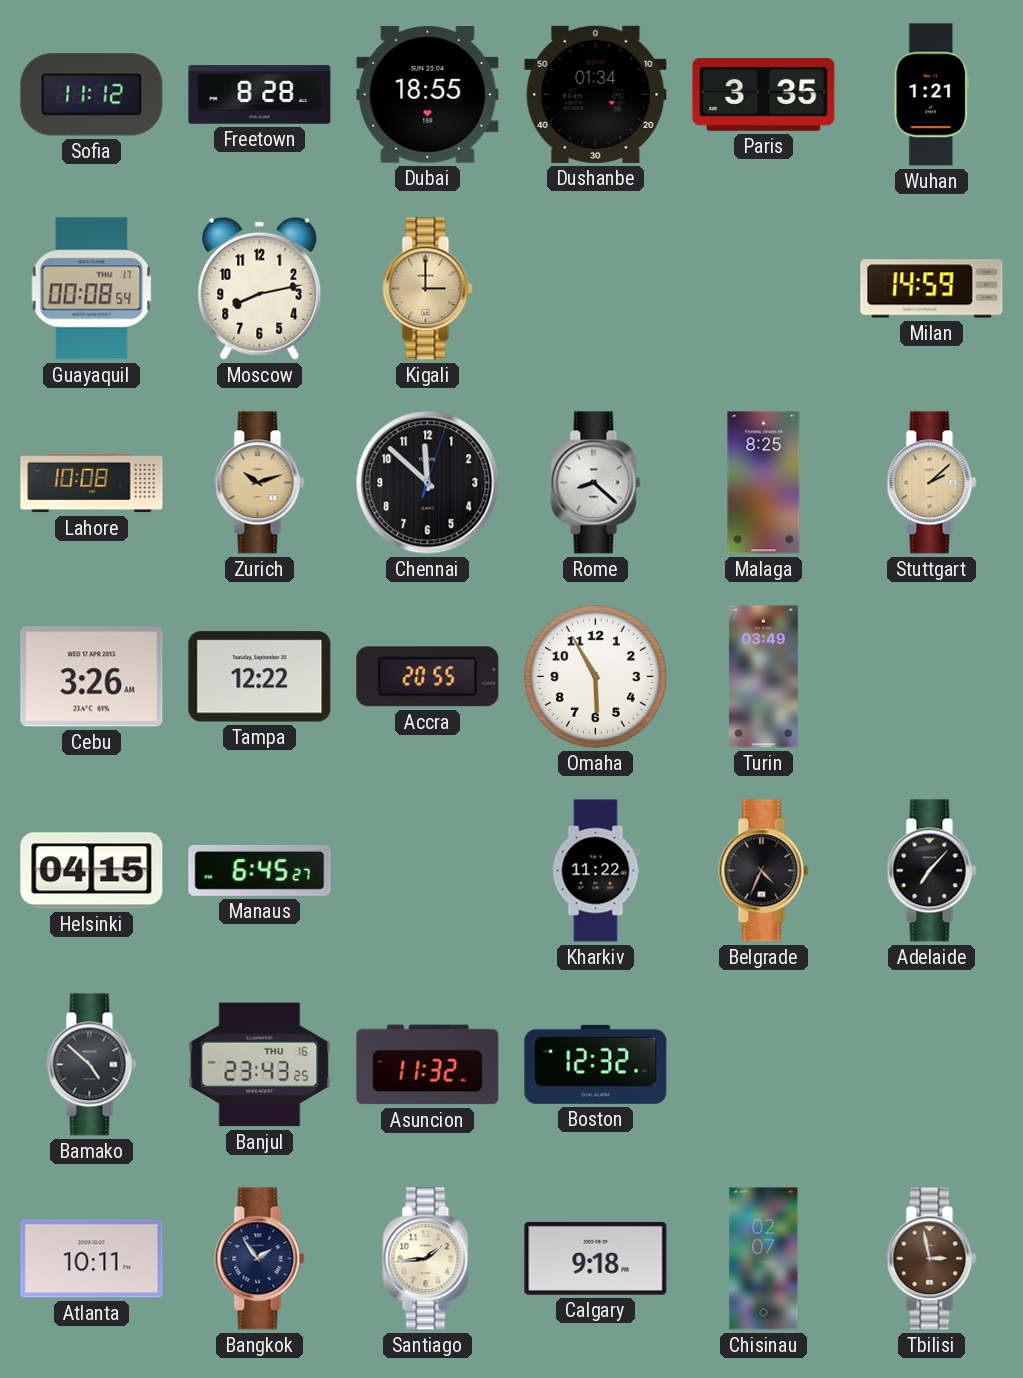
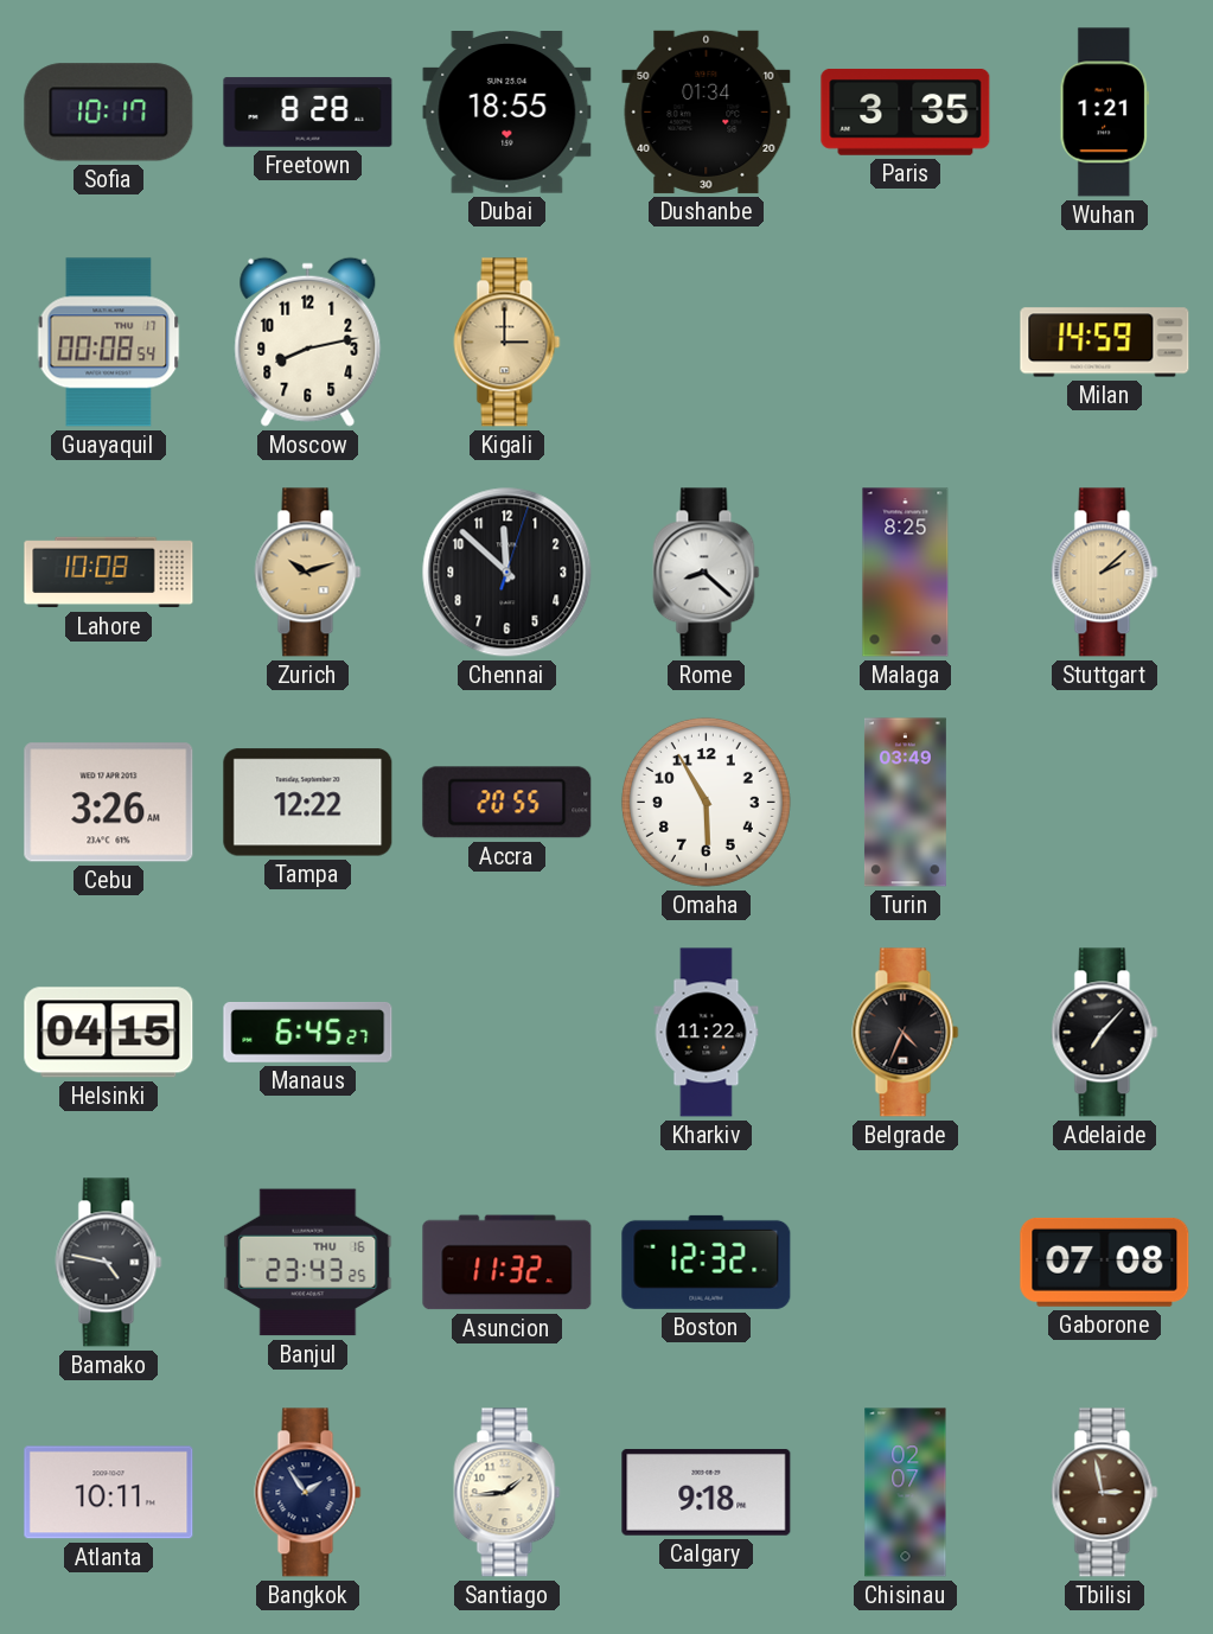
Sofia: 11:12 -> 10:17 (109, 113)
Bamako: 4:52 -> 4:47 (109, 1263)
Gaborone: none -> 07:08 (1105, 1262)
